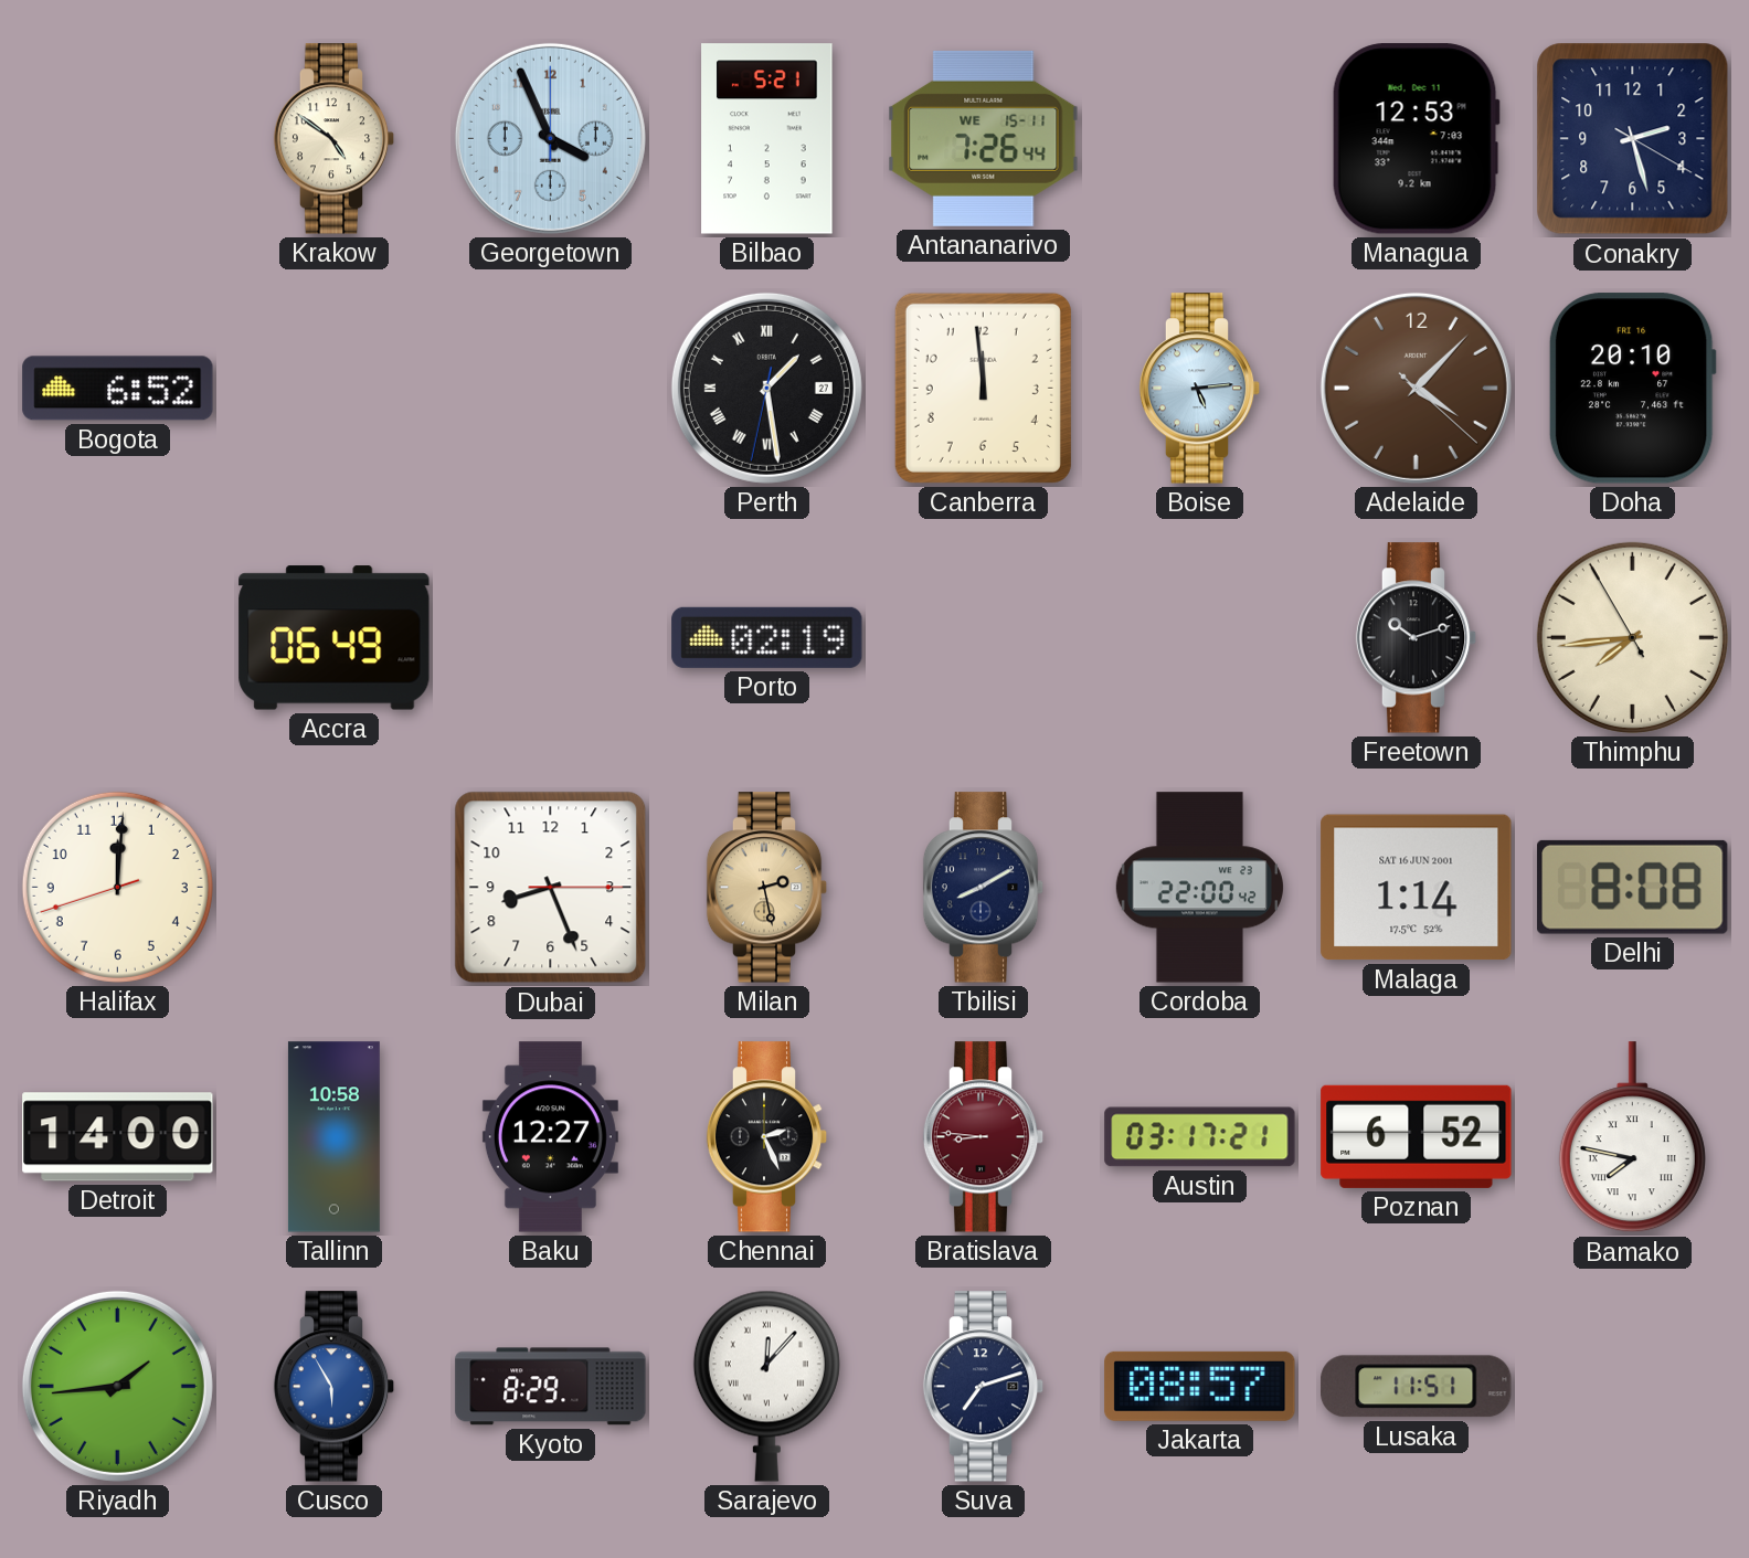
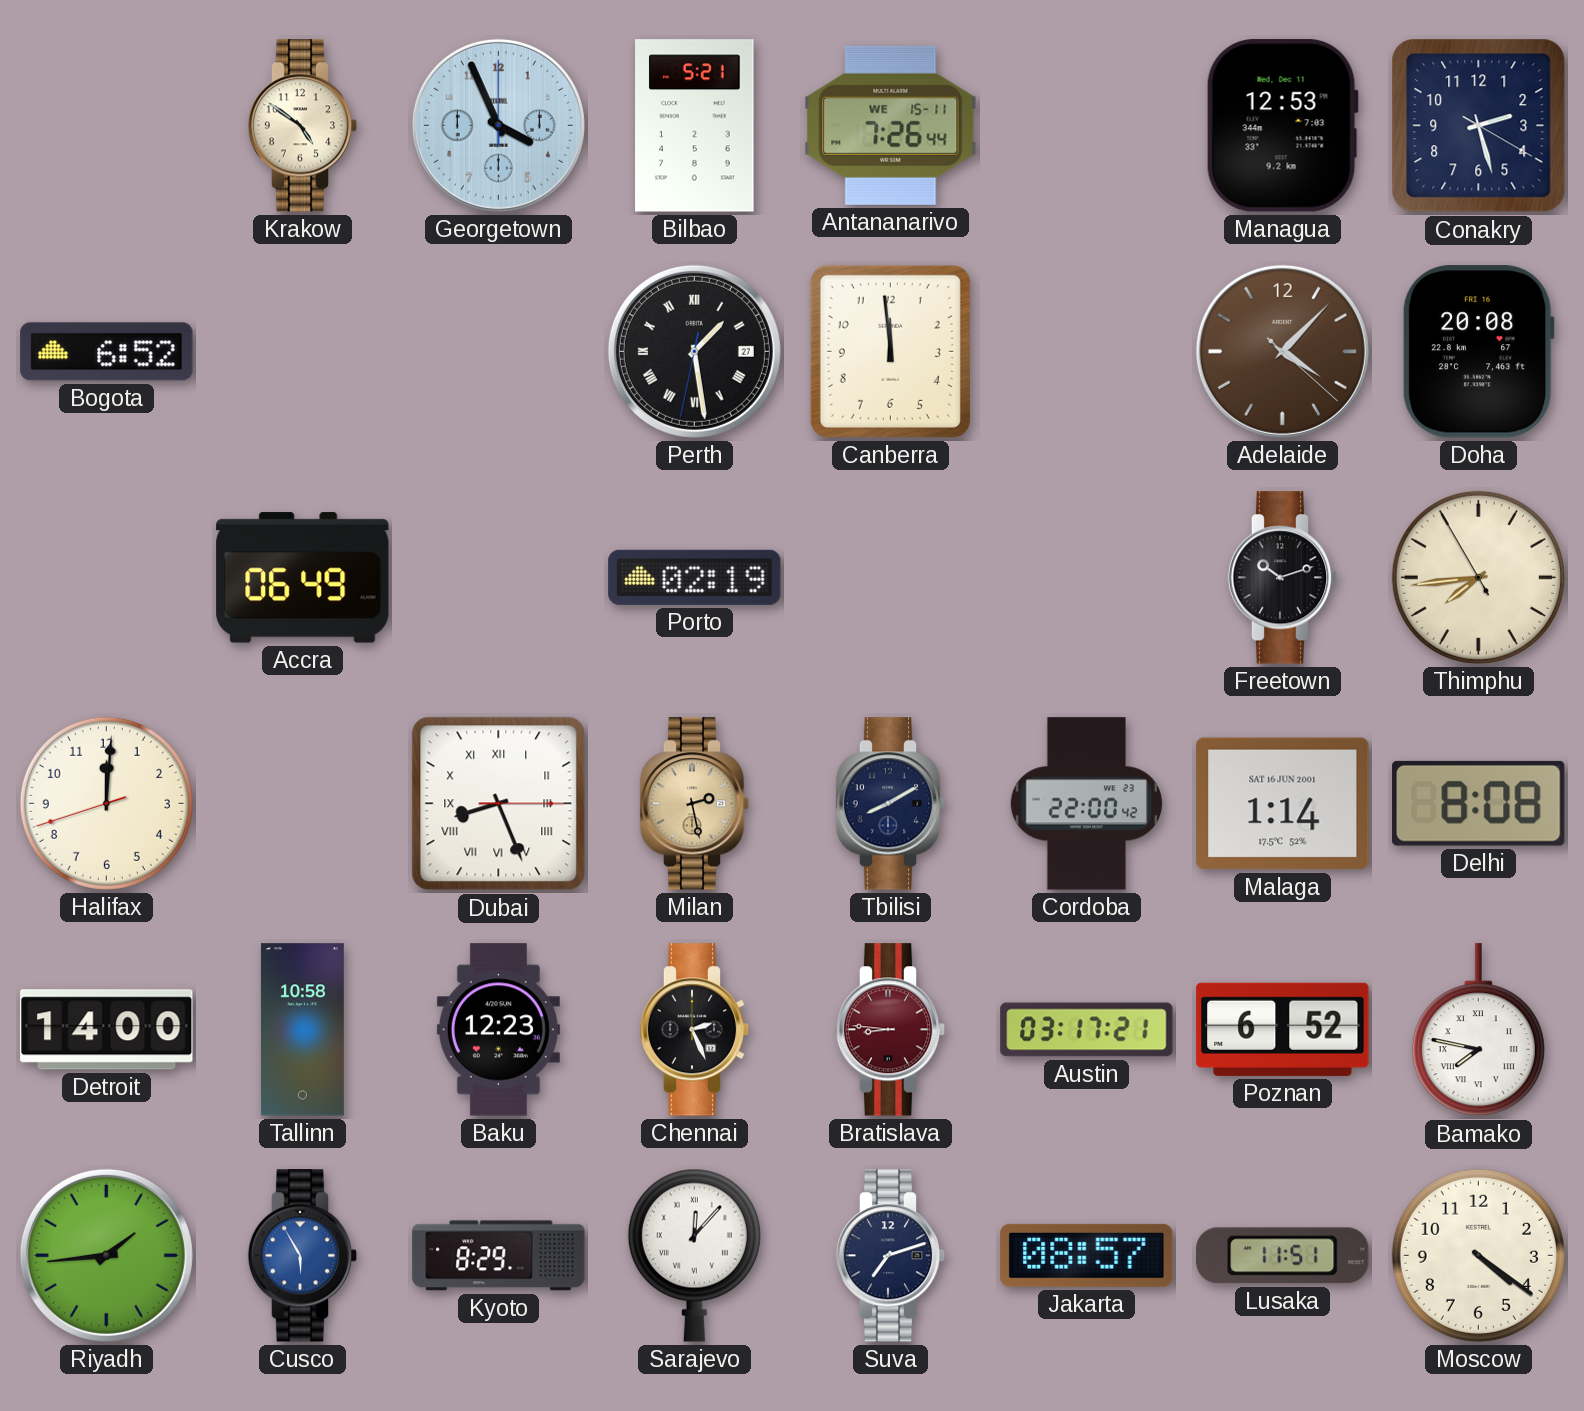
Boise: 5:14 -> none (1200, 389)
Doha: 20:10 -> 20:08 (1478, 352)
Dubai numerals: Arabic -> Roman (499, 804)
Baku: 12:27 -> 12:23 (498, 1030)
Moscow: none -> 4:21 (1478, 1255)
